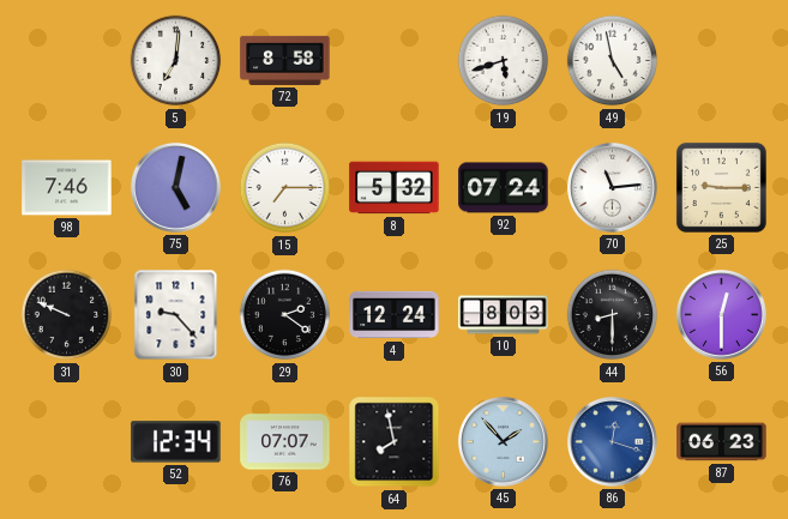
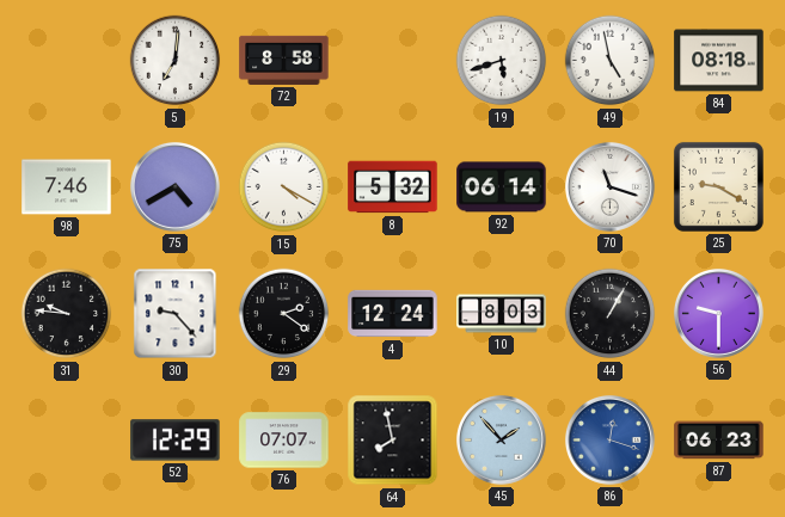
84: none -> 08:18 (719, 61)
75: 5:02 -> 4:40 (174, 186)
15: 7:15 -> 4:20 (284, 187)
92: 07:24 -> 06:14 (502, 187)
70: 11:14 -> 11:18 (609, 186)
25: 9:15 -> 9:20 (718, 186)
31: 9:49 -> 9:46 (67, 314)
44: 8:30 -> 1:05 (611, 314)
56: 12:30 -> 9:30 (718, 313)
52: 12:34 -> 12:29 (176, 441)
